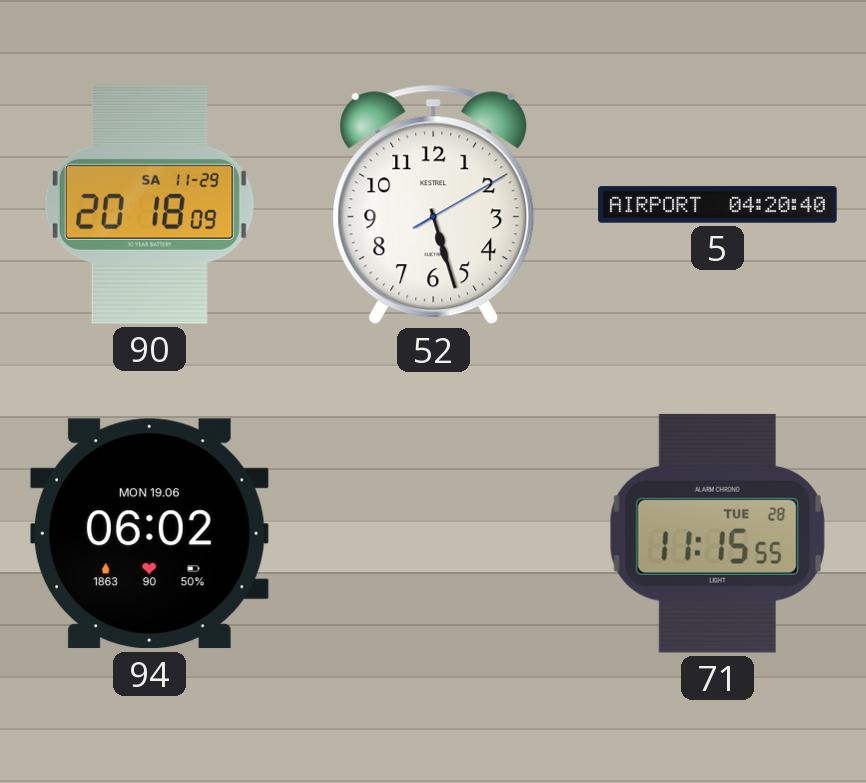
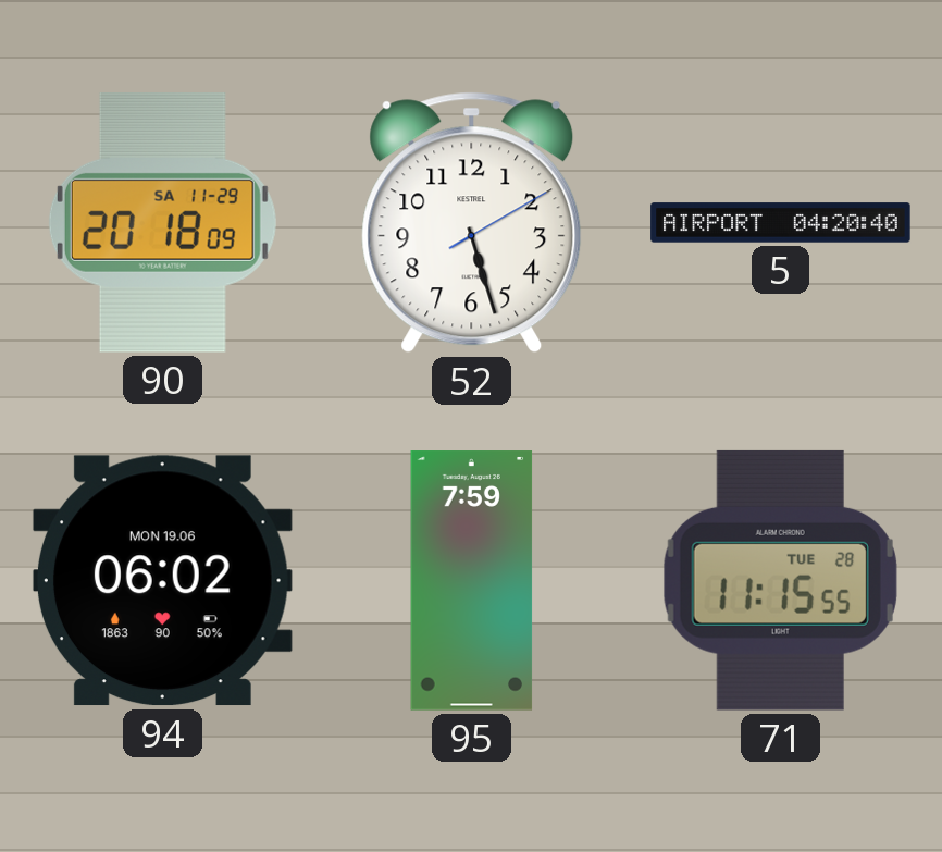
95: none -> 7:59 (472, 581)
